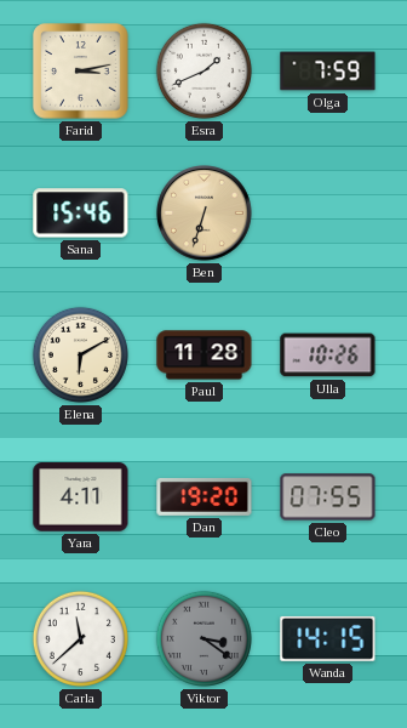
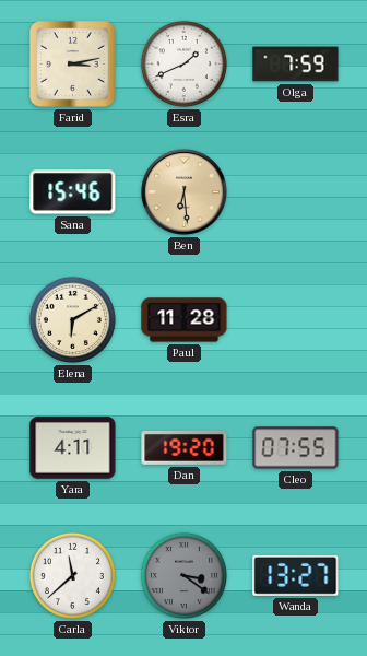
Ben: 6:33 -> 6:29 (185, 192)
Ulla: 10:26 -> none (328, 356)
Wanda: 14:15 -> 13:27 (296, 575)
